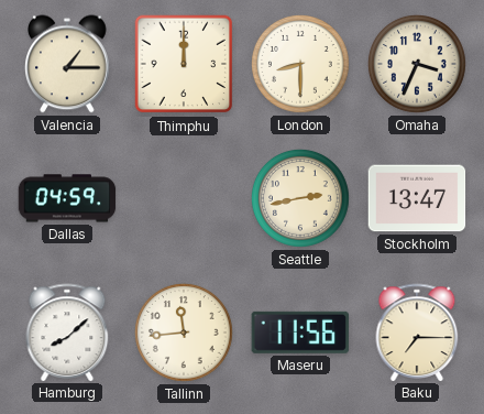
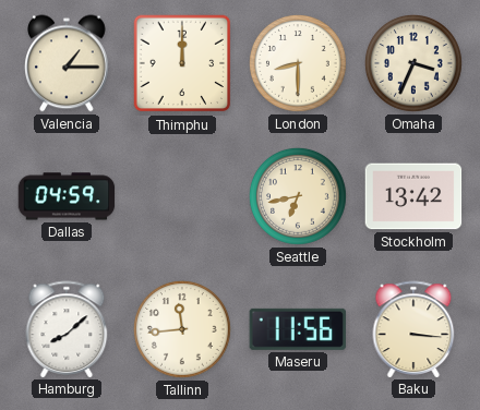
Seattle: 2:43 -> 6:43 (299, 197)
Stockholm: 13:47 -> 13:42 (413, 196)
Baku: 7:15 -> 3:16 (413, 329)
